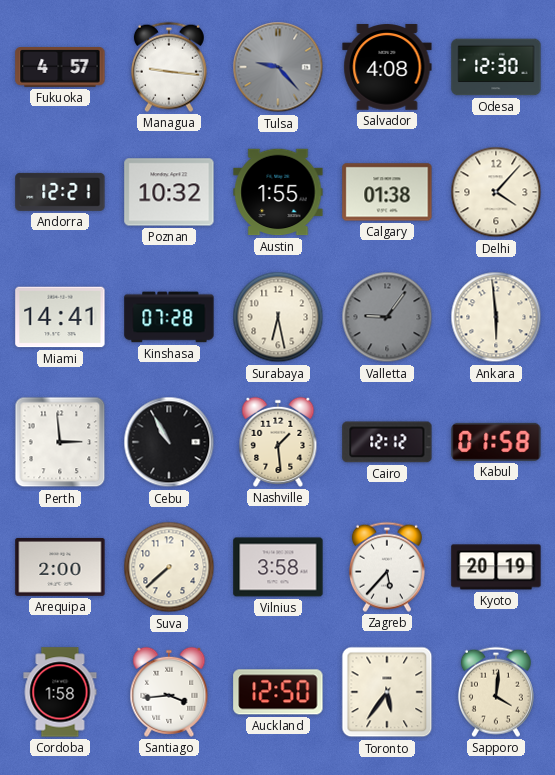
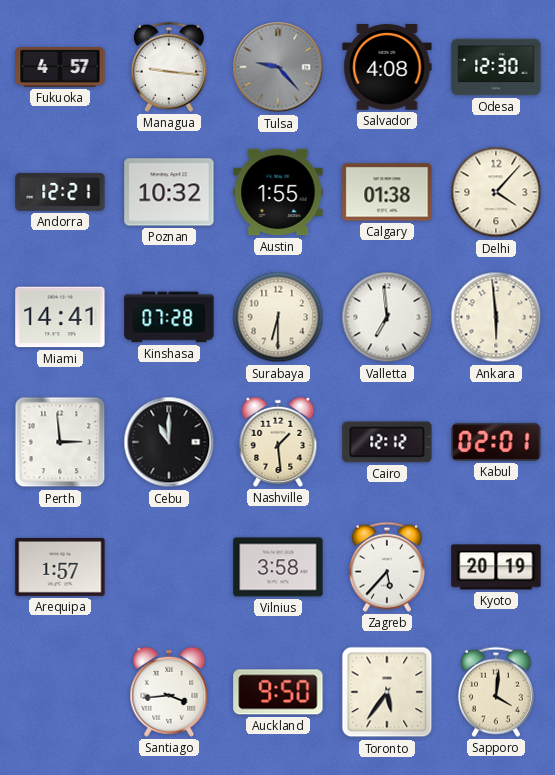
Surabaya: 6:28 -> 6:30 (278, 317)
Valletta: 9:06 -> 6:59 (387, 317)
Valletta dial: grey -> white (387, 317)
Cebu: 10:55 -> 11:00 (169, 442)
Kabul: 01:58 -> 02:01 (496, 442)
Arequipa: 2:00 -> 1:57 (60, 567)
Suva: 7:38 -> none (169, 567)
Cordoba: 1:58 -> none (60, 692)
Auckland: 12:50 -> 9:50 (278, 692)
